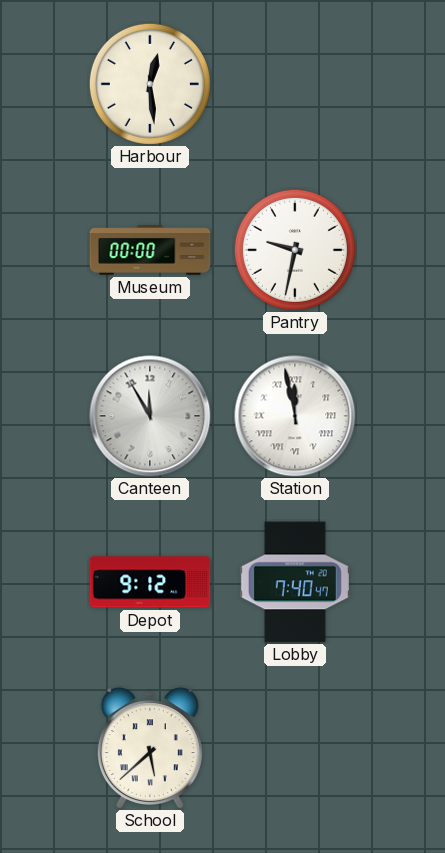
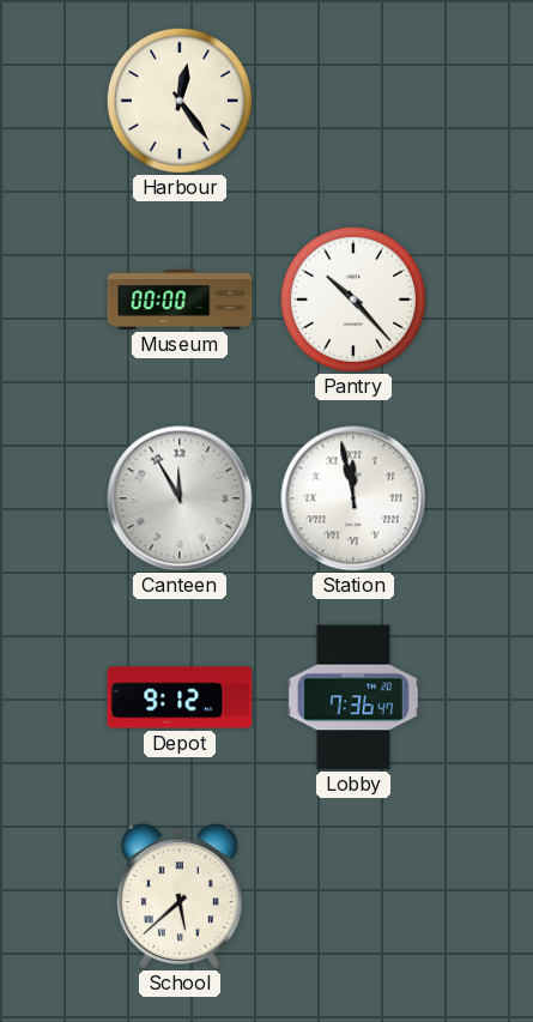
Harbour: 12:29 -> 12:24 (180, 101)
Pantry: 9:32 -> 10:23 (353, 300)
Lobby: 7:40 -> 7:36 (353, 697)
